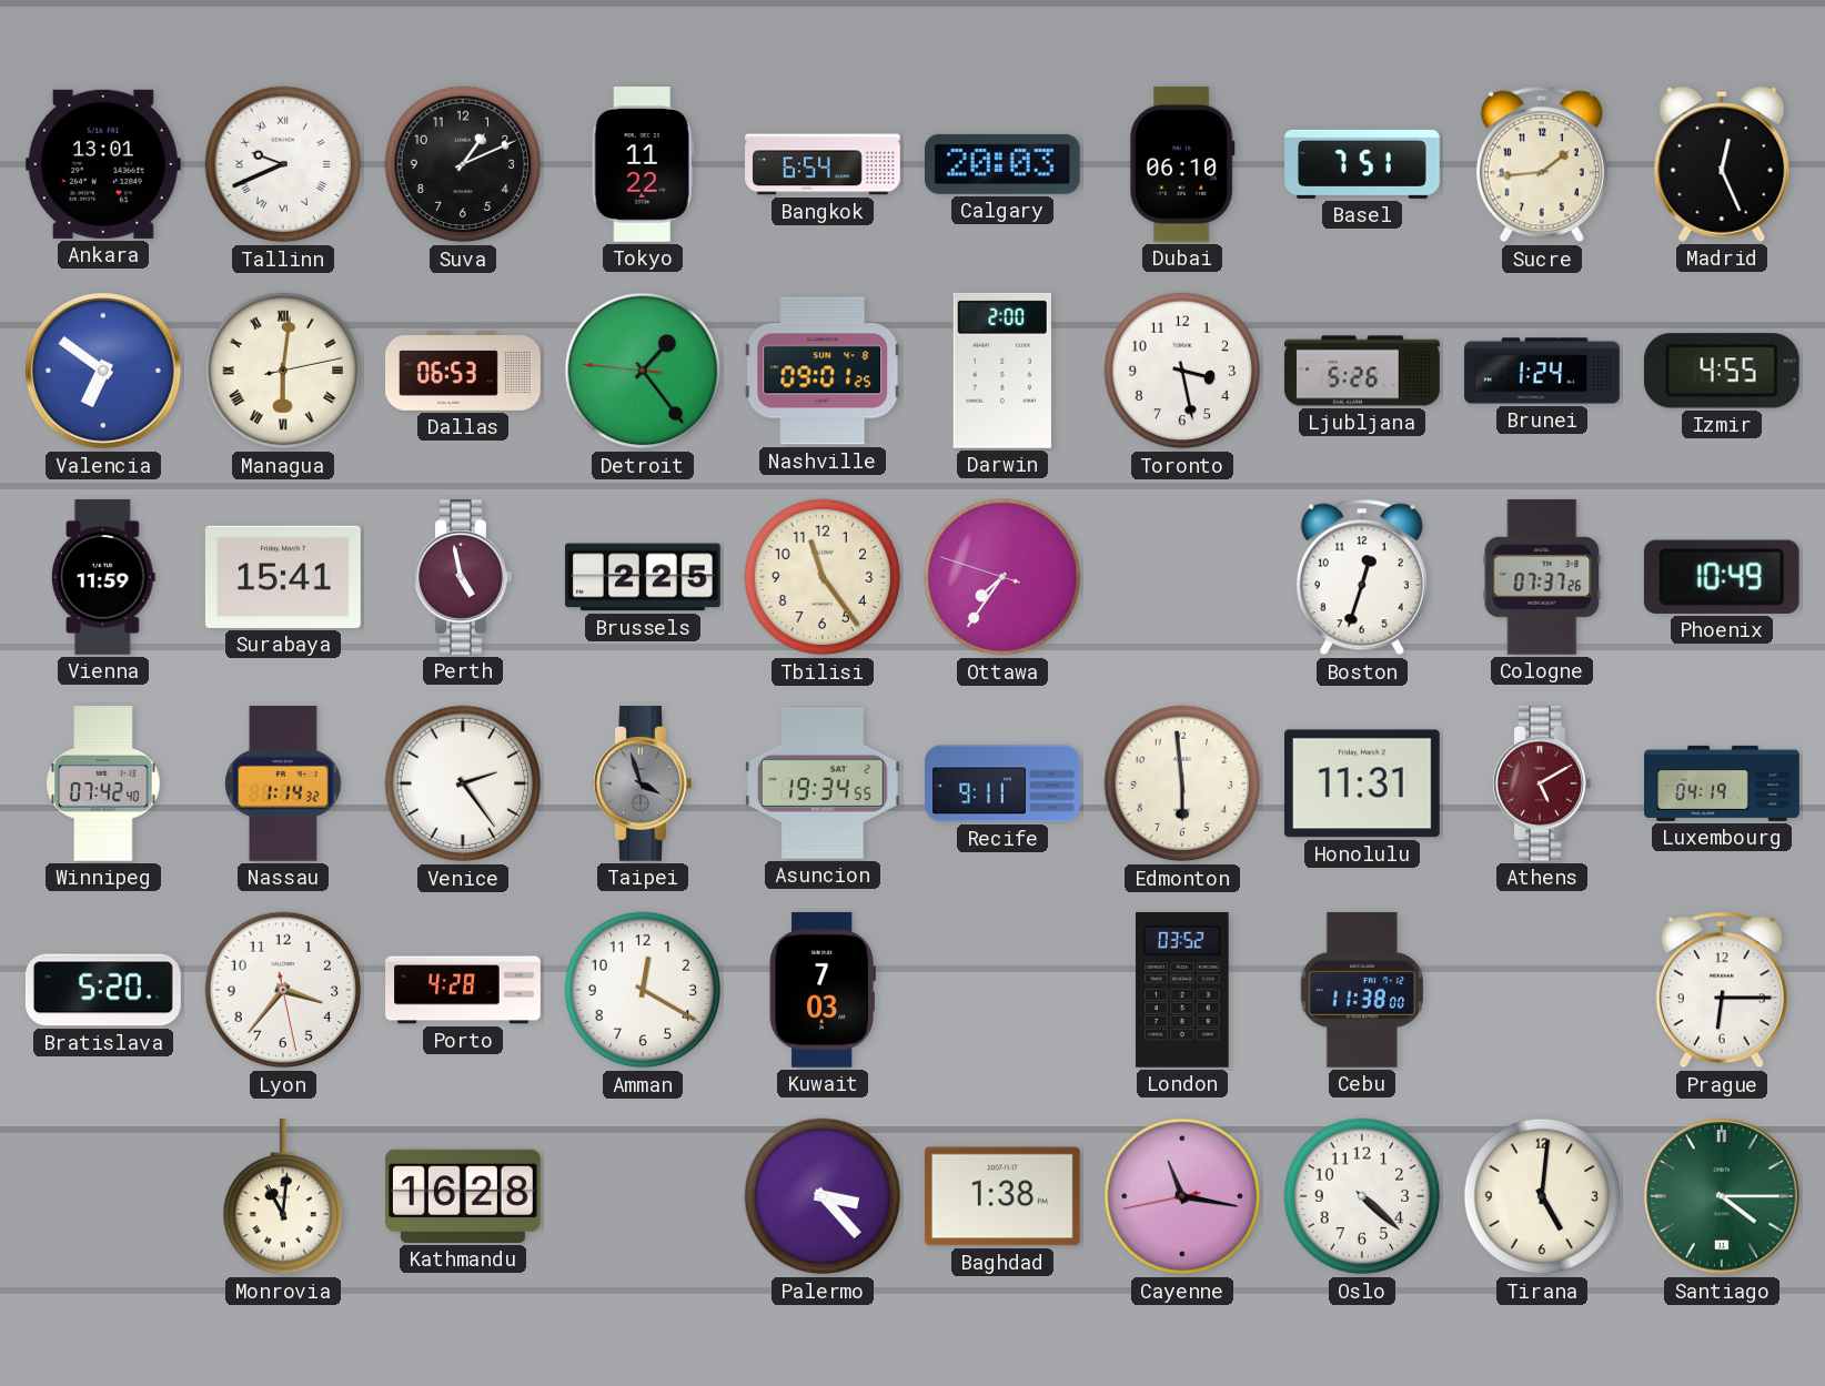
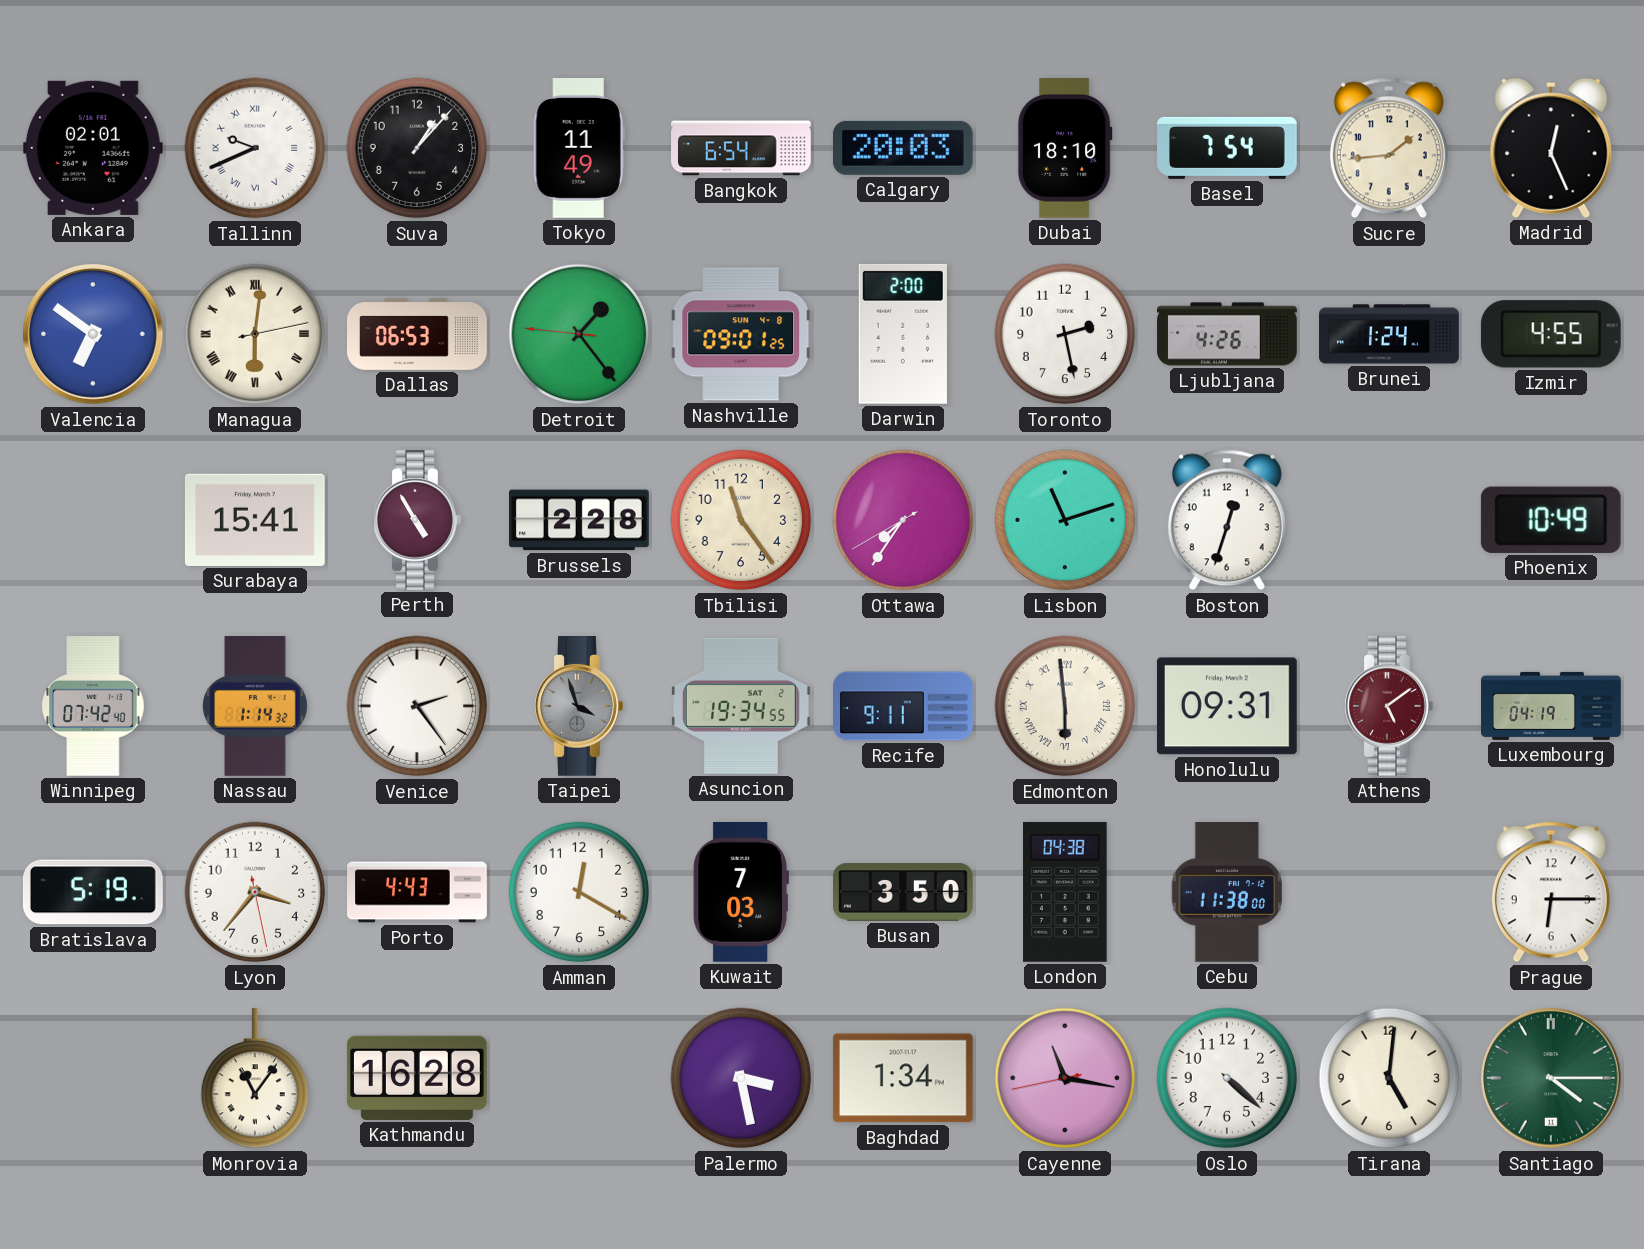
Ankara: 13:01 -> 02:01 (93, 148)
Suva: 1:11 -> 1:07 (417, 148)
Tokyo: 11:22 -> 11:49 (579, 149)
Dubai: 06:10 -> 18:10 (1065, 148)
Basel: 7:51 -> 7:54 (1228, 148)
Toronto: 3:28 -> 2:28 (1065, 334)
Ljubljana: 5:26 -> 4:26 (1227, 334)
Vienna: 11:59 -> none (104, 577)
Perth: 4:58 -> 4:55 (417, 521)
Brussels: 2:25 -> 2:28 (580, 520)
Ottawa: 7:35:48 -> 7:35:40 (903, 520)
Lisbon: none -> 11:12 (1065, 520)
Cologne: 07:37 -> none (1542, 578)
Edmonton numerals: Arabic -> Roman (1065, 706)
Honolulu: 11:31 -> 09:31 (1227, 706)
Athens: 5:10 -> 5:09 (1389, 707)
Bratislava: 5:20 -> 5:19 (93, 892)
Porto: 4:28 -> 4:43 (417, 892)
Busan: none -> 3:50 (904, 892)
London: 03:52 -> 04:38 (1065, 892)
Monrovia: 11:01 -> 11:06 (255, 1078)
Palermo: 3:23 -> 3:28 (741, 1078)
Baghdad: 1:38 -> 1:34 (903, 1078)
